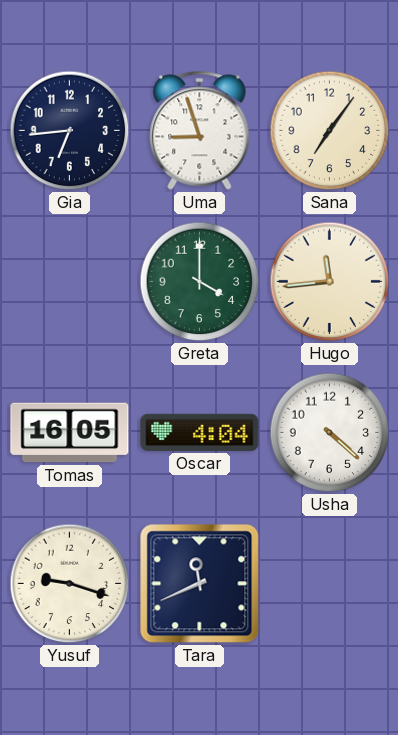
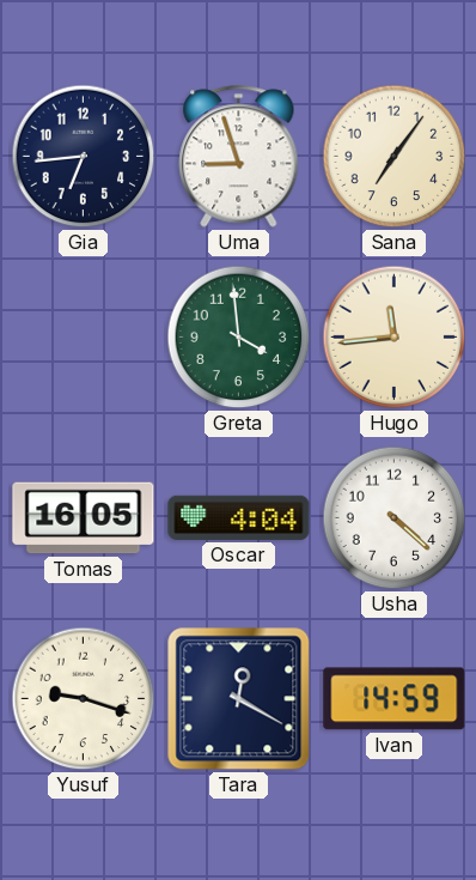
Greta: 4:00 -> 3:59 (239, 338)
Tara: 11:41 -> 12:20 (239, 699)
Ivan: none -> 14:59 (395, 699)
